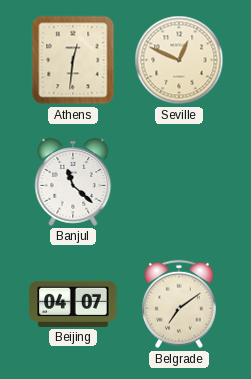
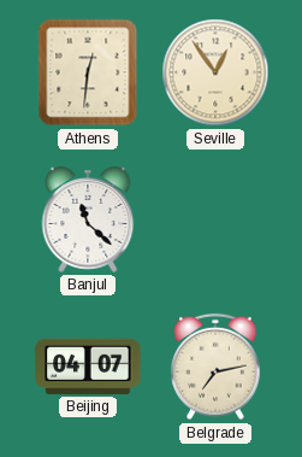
Seville: 12:49 -> 12:54 (215, 72)
Belgrade: 7:09 -> 7:13 (215, 367)
